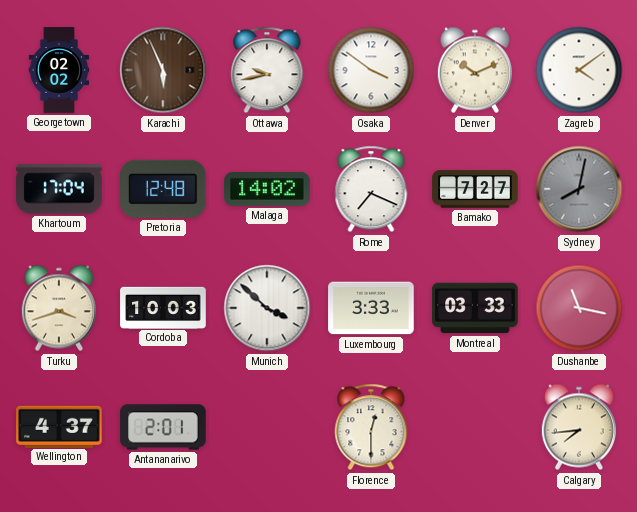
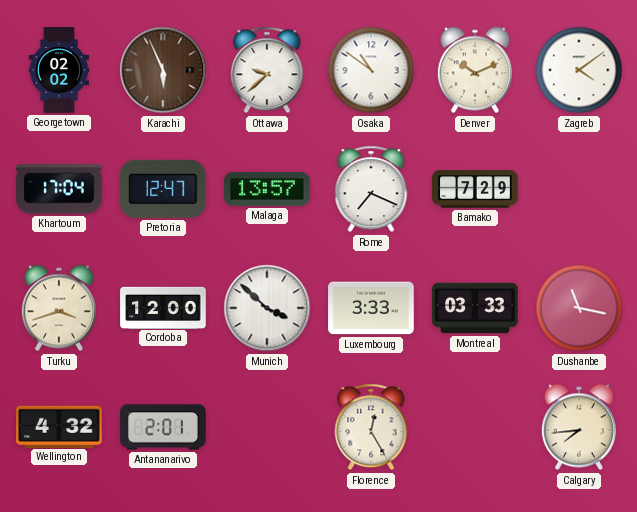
Ottawa: 9:43 -> 9:38 (267, 70)
Osaka: 3:51 -> 10:51 (371, 70)
Pretoria: 12:48 -> 12:47 (164, 189)
Malaga: 14:02 -> 13:57 (267, 189)
Bamako: 7:27 -> 7:29 (475, 189)
Sydney: 8:02 -> none (579, 189)
Cordoba: 10:03 -> 12:00 (163, 307)
Wellington: 4:37 -> 4:32 (59, 426)
Florence: 12:30 -> 12:25 (371, 427)
